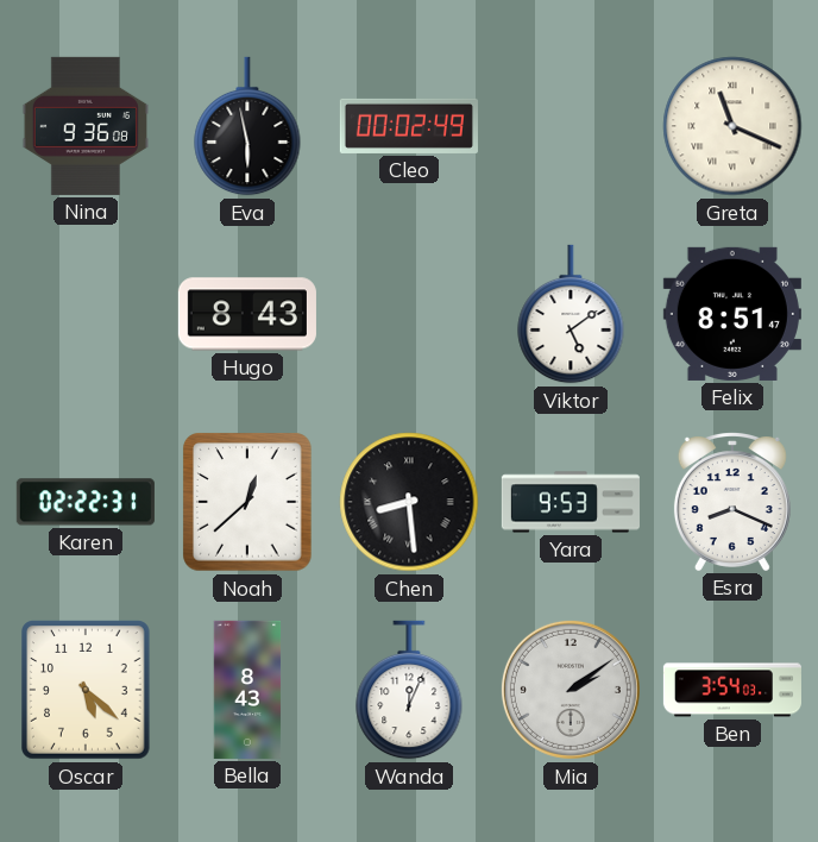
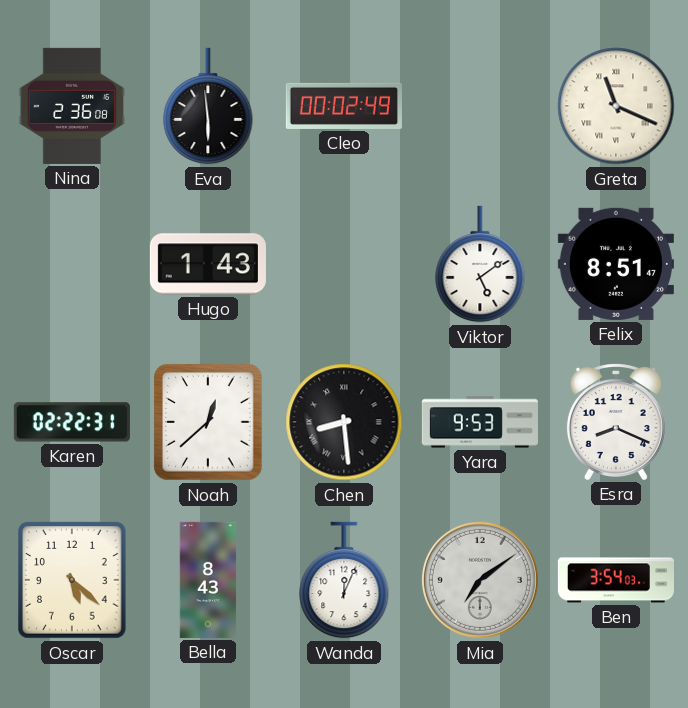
Nina: 9:36 -> 2:36 (71, 106)
Eva: 5:58 -> 5:59 (208, 106)
Hugo: 8:43 -> 1:43 (208, 264)
Mia: 2:09 -> 7:09 (480, 580)
